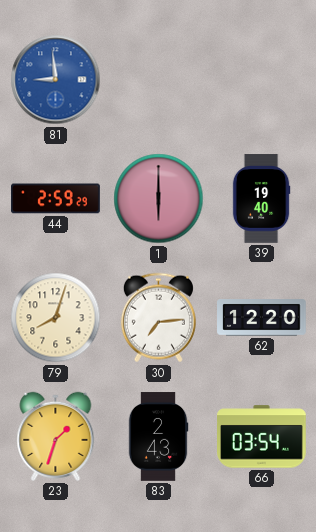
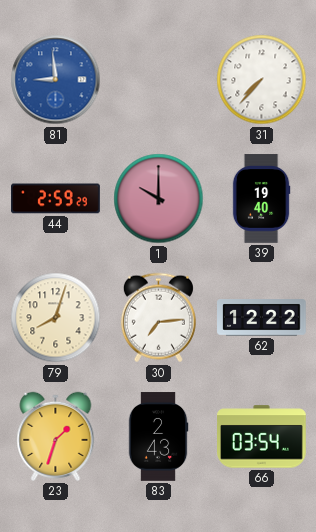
31: none -> 7:37 (262, 80)
1: 6:00 -> 10:00 (159, 199)
62: 12:20 -> 12:22 (262, 318)
